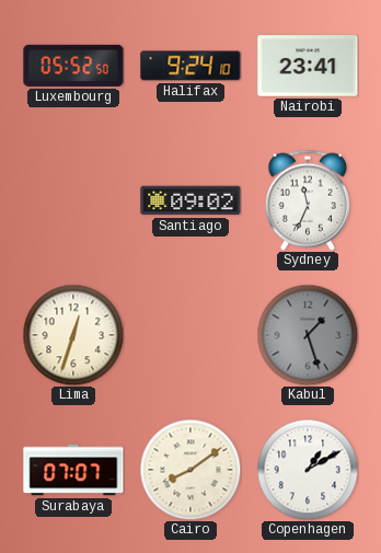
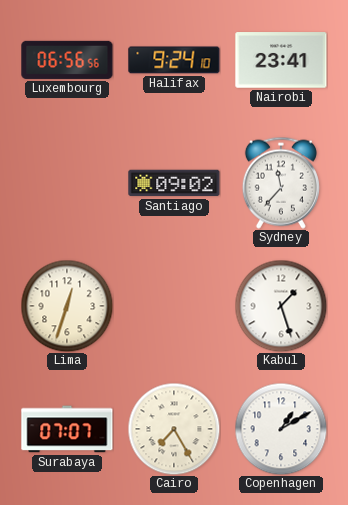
Luxembourg: 05:52 -> 06:56 (67, 60)
Sydney: 11:34 -> 11:37 (281, 183)
Kabul dial: grey -> white (281, 306)
Cairo: 8:09 -> 7:25 (174, 429)
